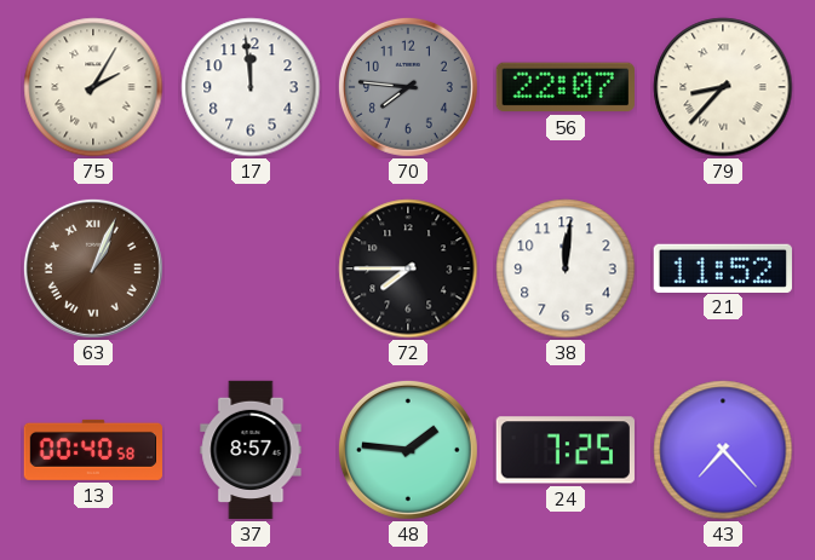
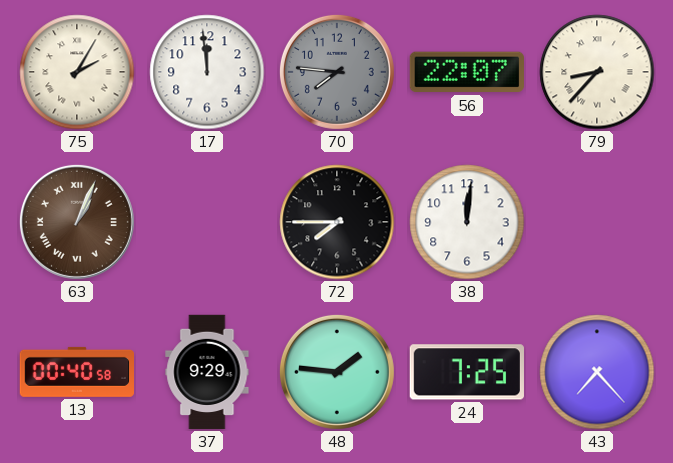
21: 11:52 -> none (723, 267)
37: 8:57 -> 9:29 (207, 372)
